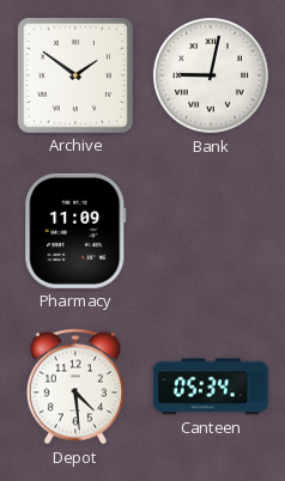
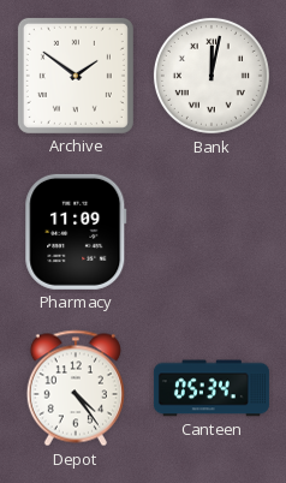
Bank: 9:02 -> 12:02 (211, 76)
Depot: 4:29 -> 4:24 (76, 388)
